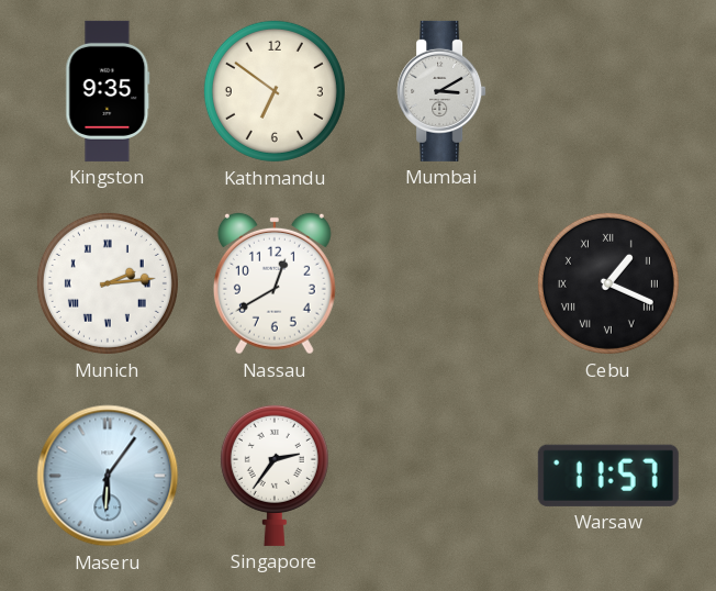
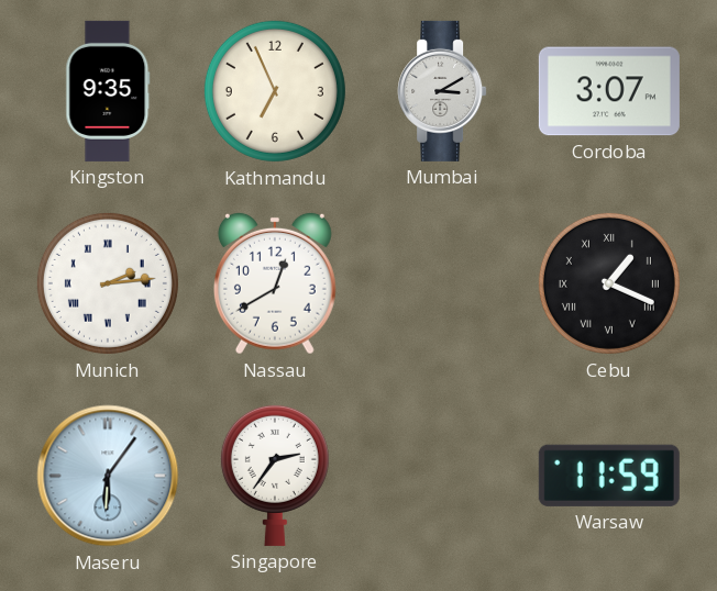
Kathmandu: 6:51 -> 6:56 (275, 91)
Cordoba: none -> 3:07 (609, 91)
Warsaw: 11:57 -> 11:59 (609, 476)
